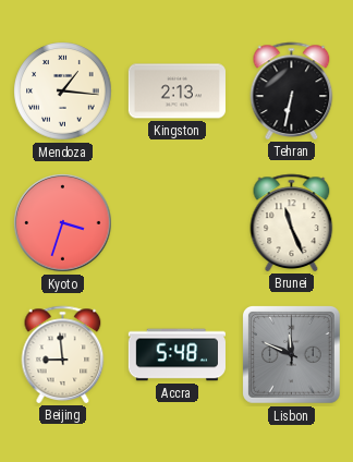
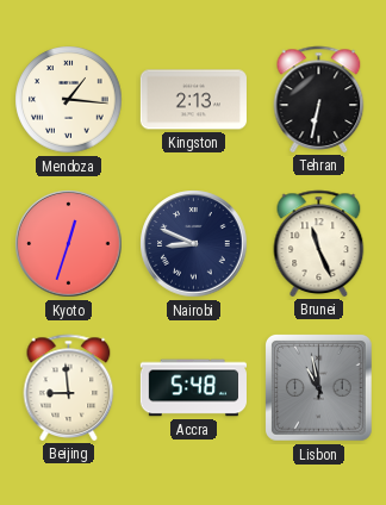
Kyoto: 3:33 -> 12:33 (69, 244)
Nairobi: none -> 8:49 (194, 244)
Lisbon: 11:49 -> 10:58 (318, 387)
